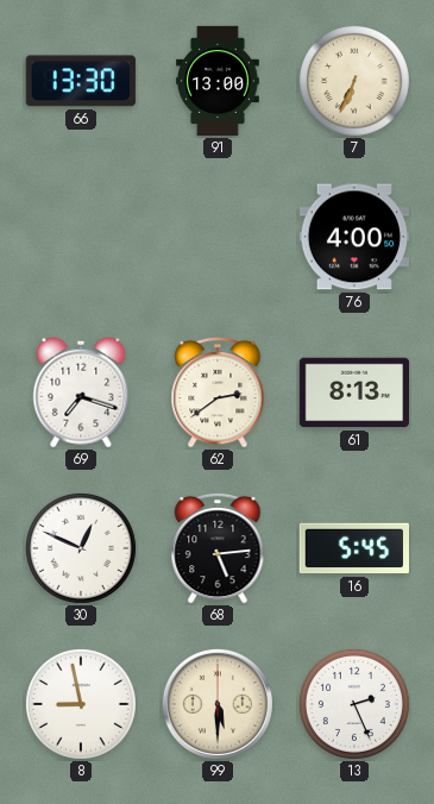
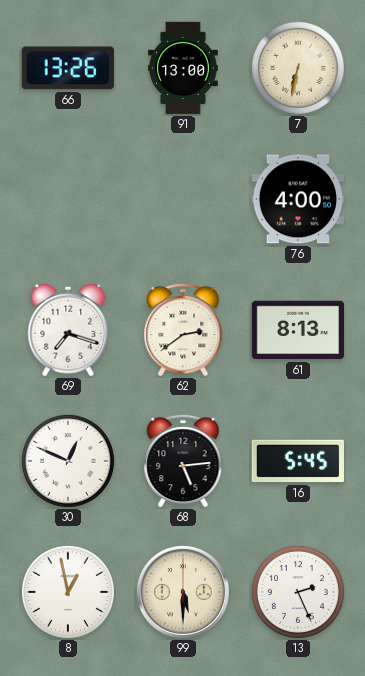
66: 13:30 -> 13:26 (68, 68)
7: 6:34 -> 6:32 (298, 68)
8: 8:58 -> 12:58 (68, 592)
